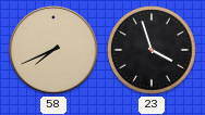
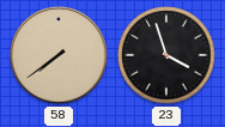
58: 7:41 -> 7:39 (59, 55)
